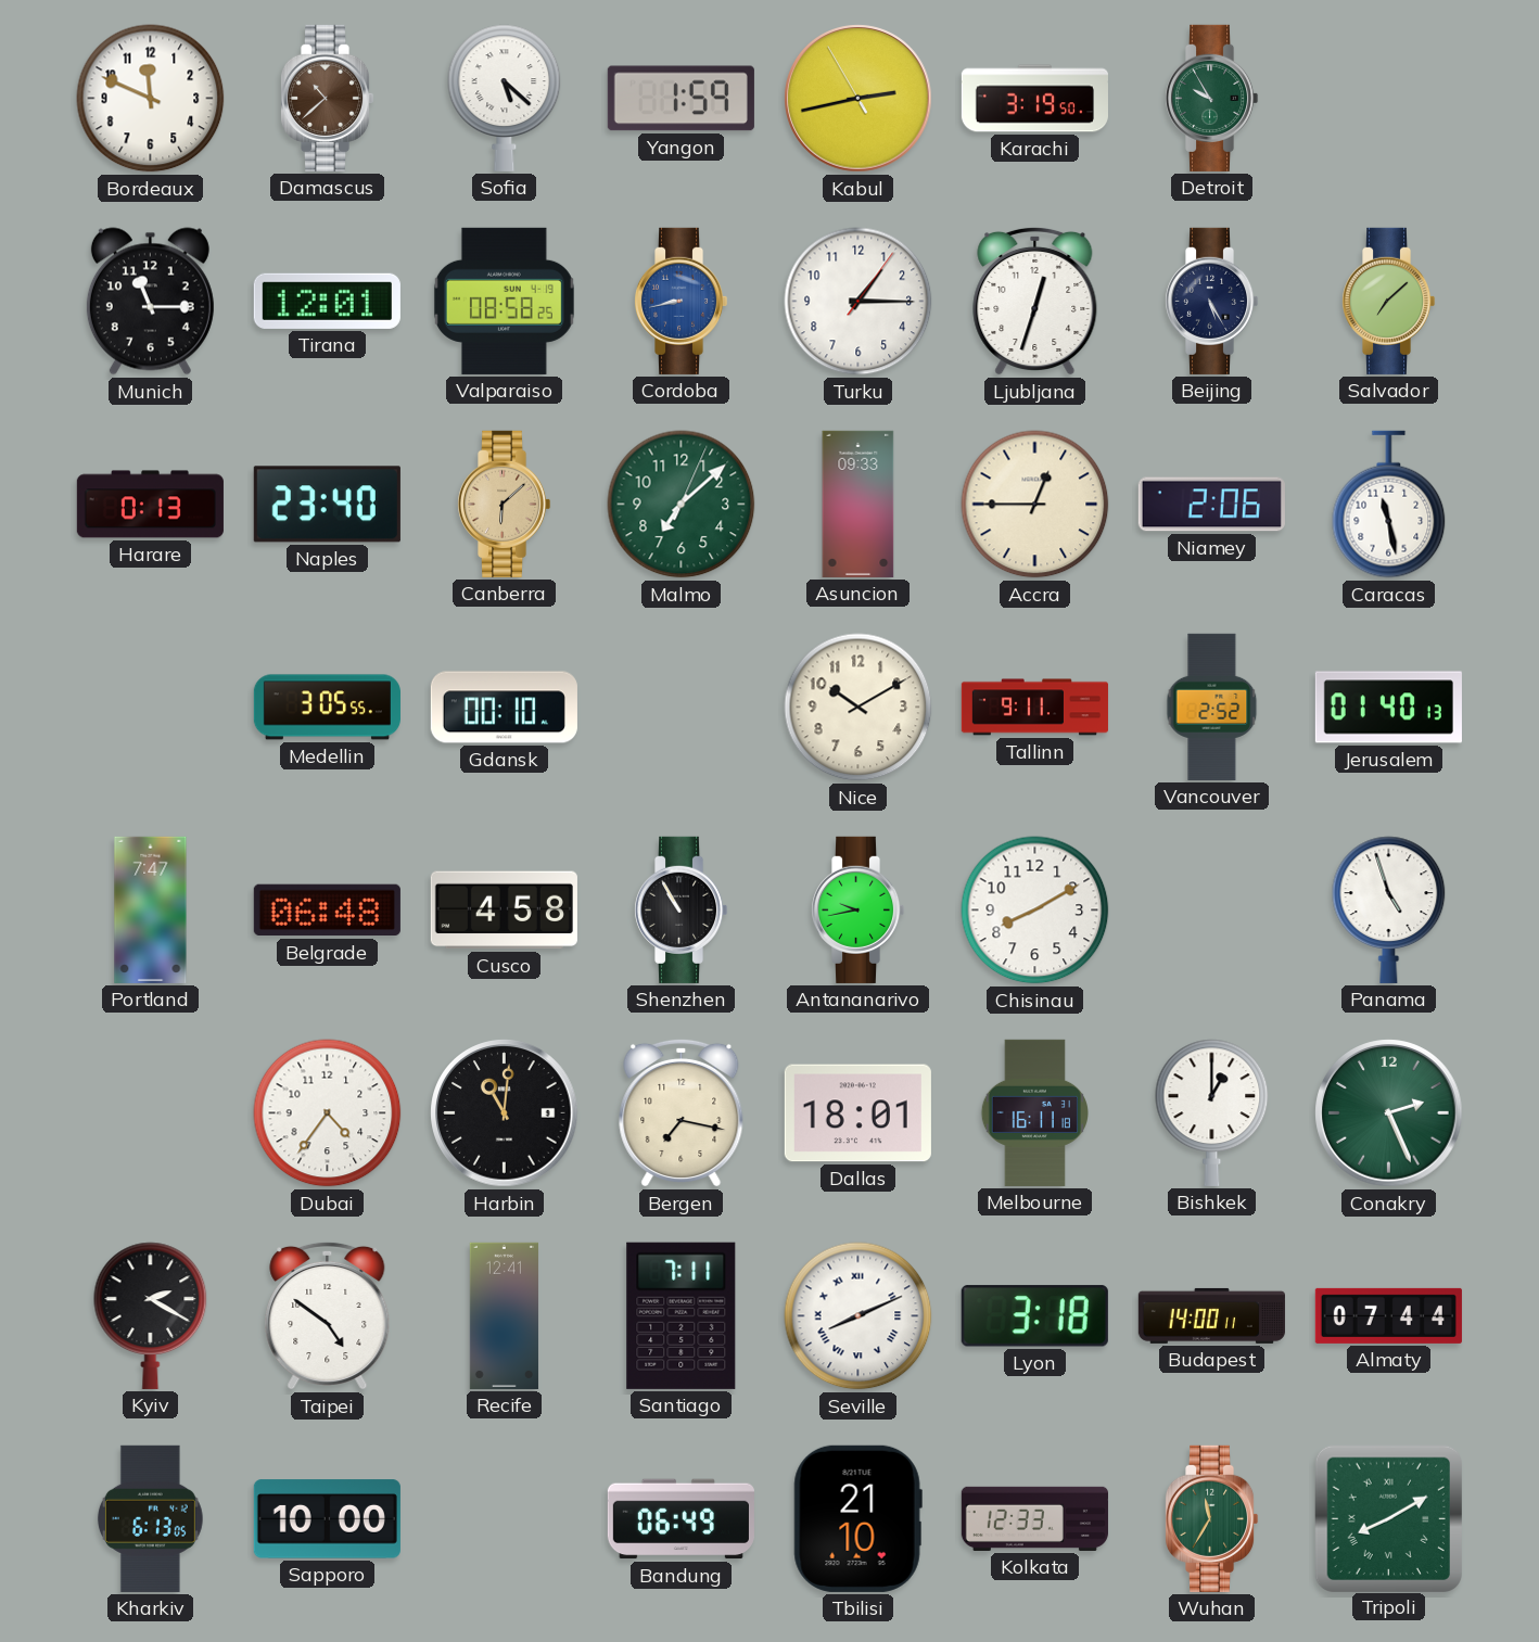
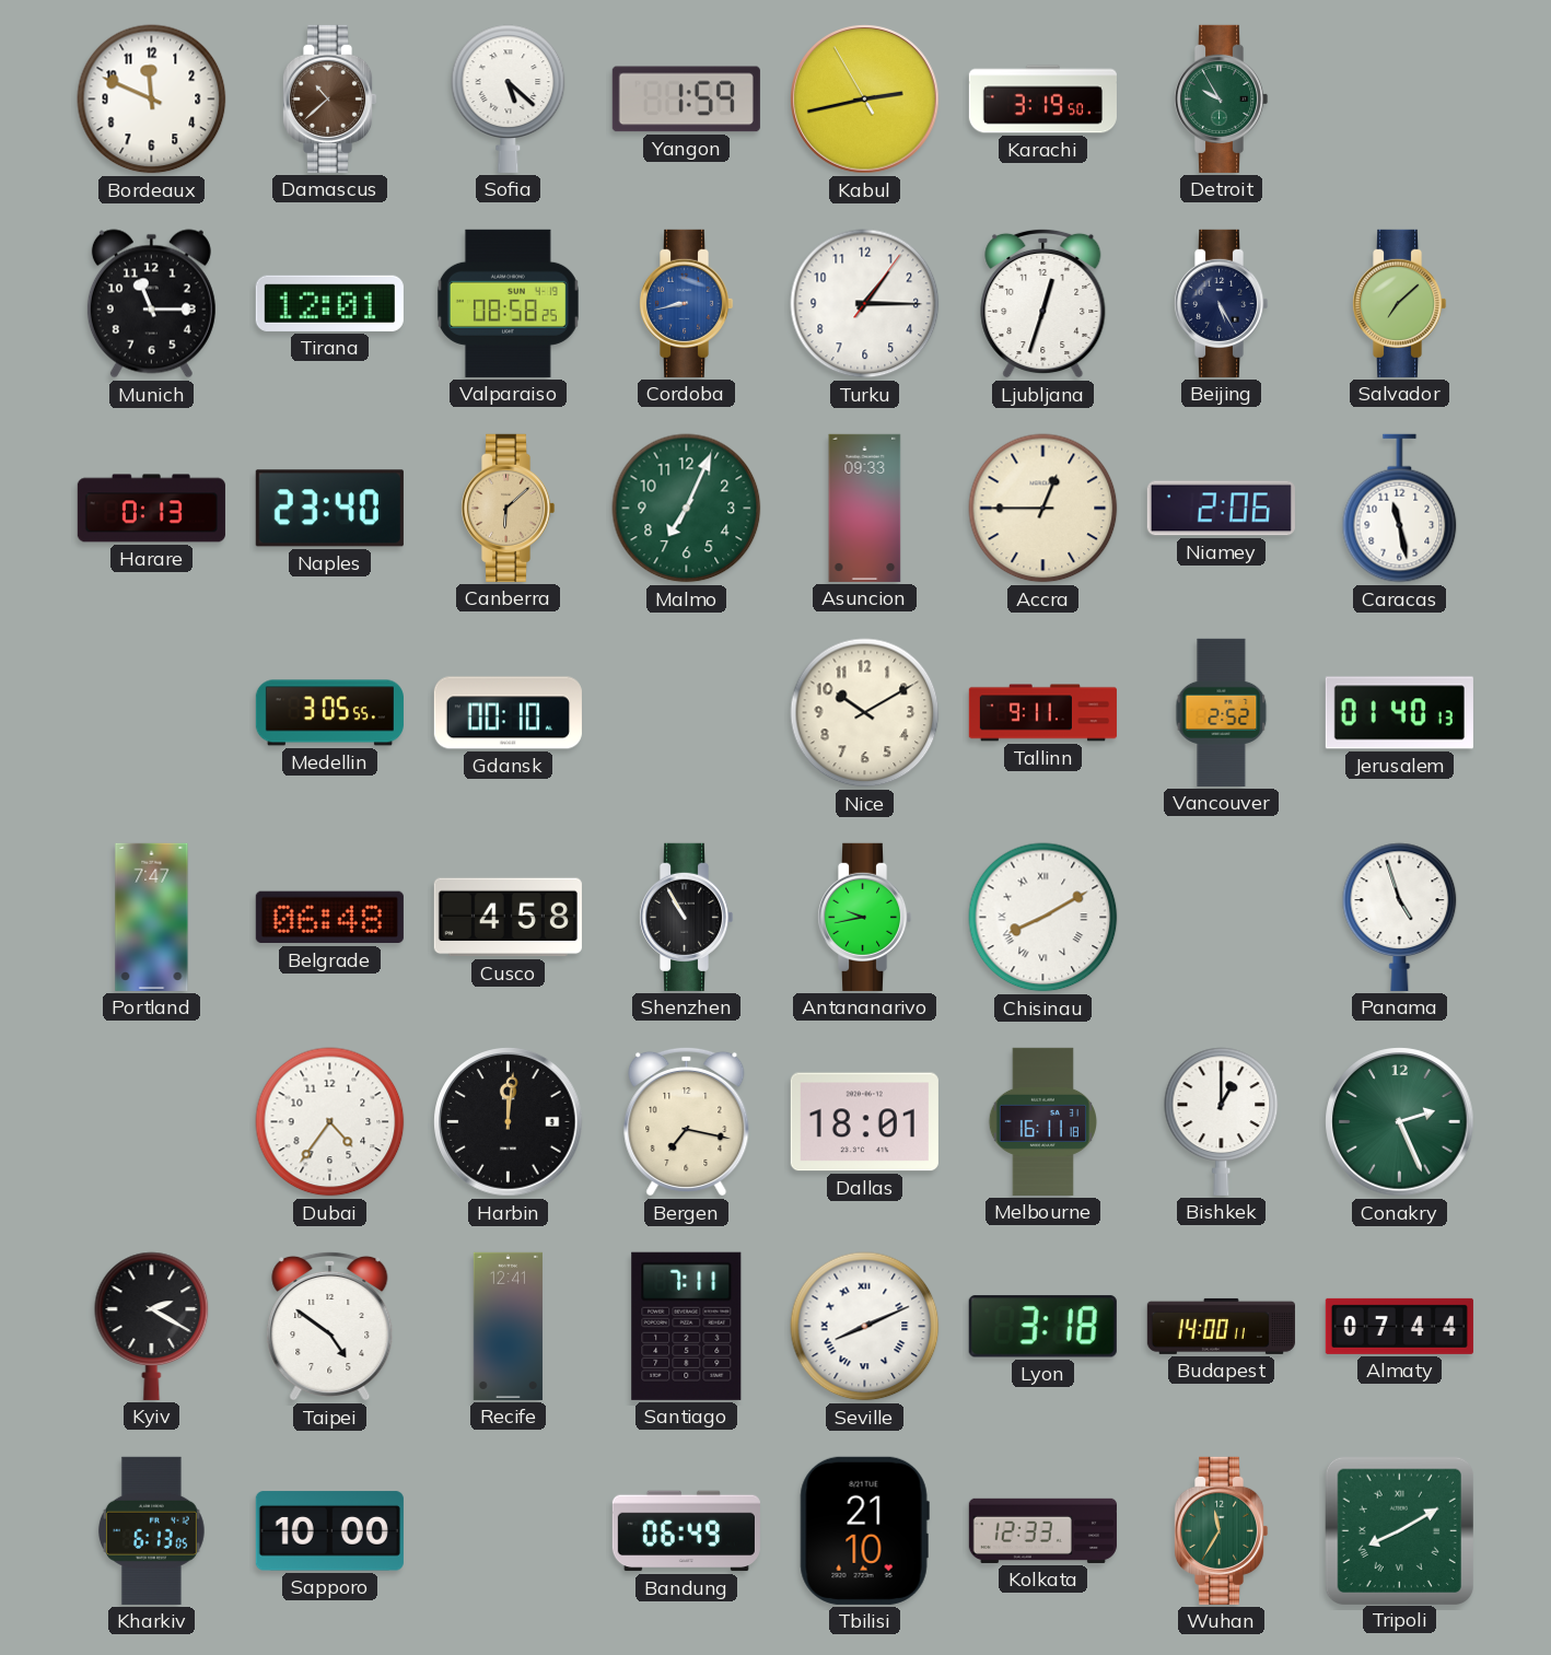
Malmo: 7:08 -> 7:04 (687, 509)
Chisinau numerals: Arabic -> Roman (1043, 918)
Harbin: 11:01 -> 12:01 (509, 1122)
